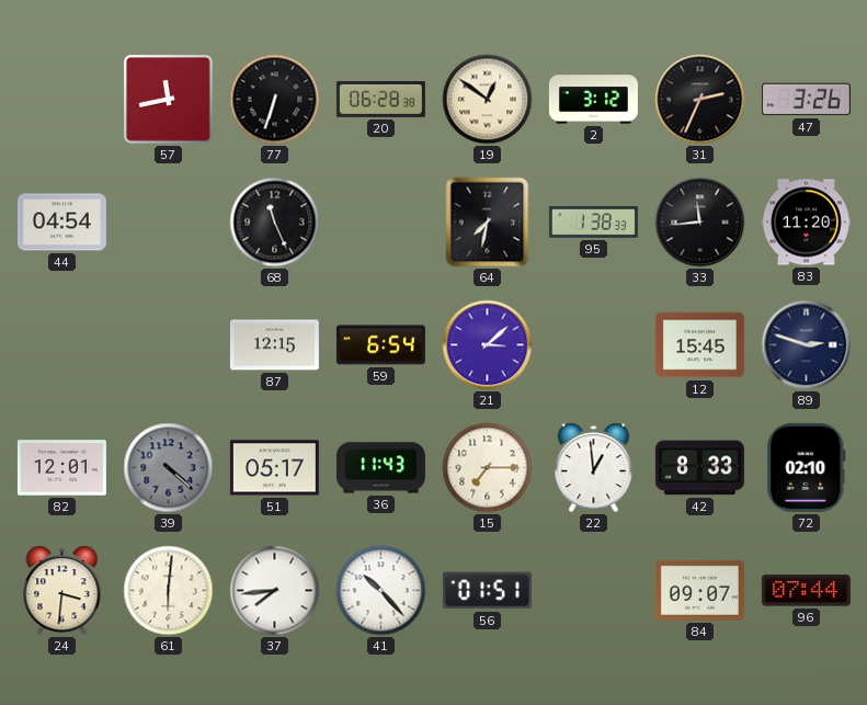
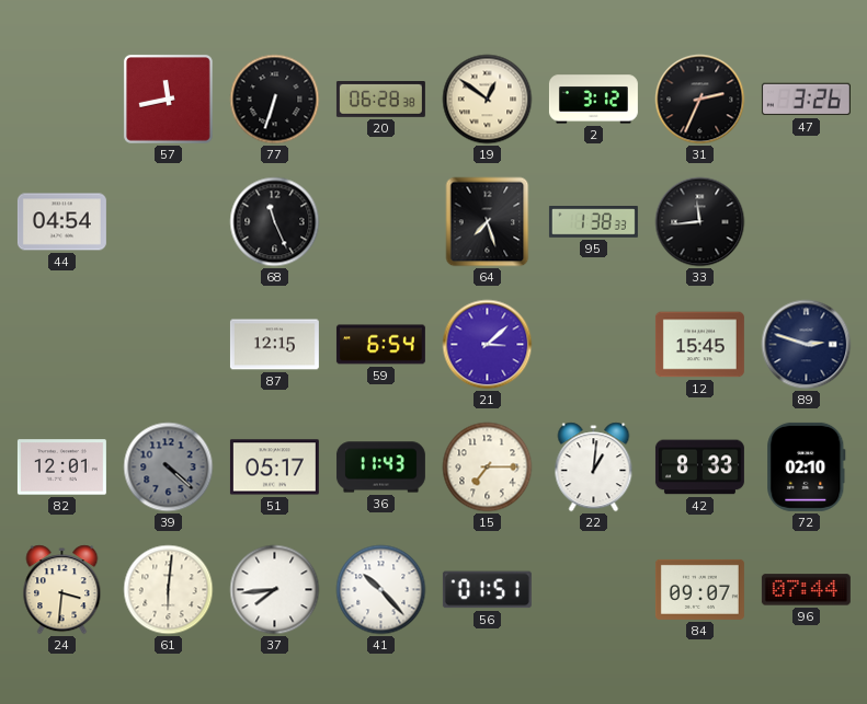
64: 7:32 -> 7:27 (488, 222)
83: 11:20 -> none (806, 223)
22: 12:59 -> 1:01 (594, 468)
